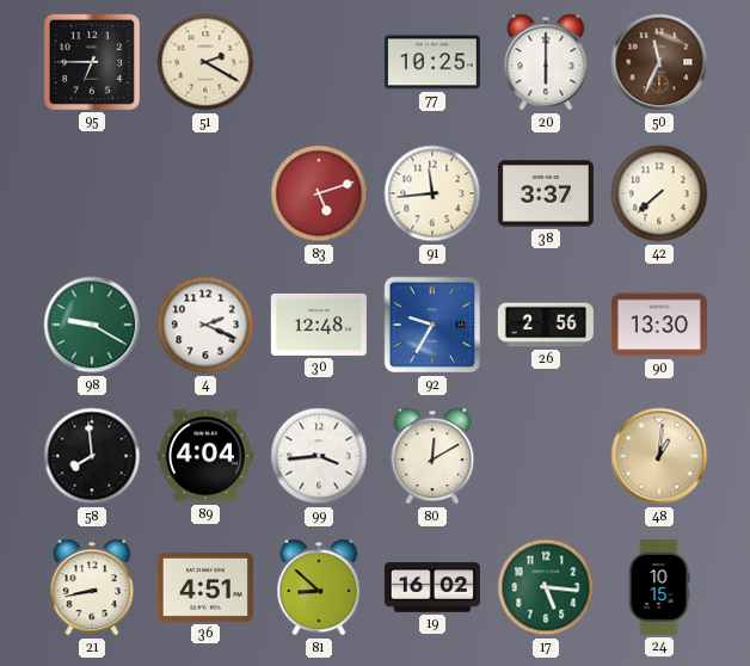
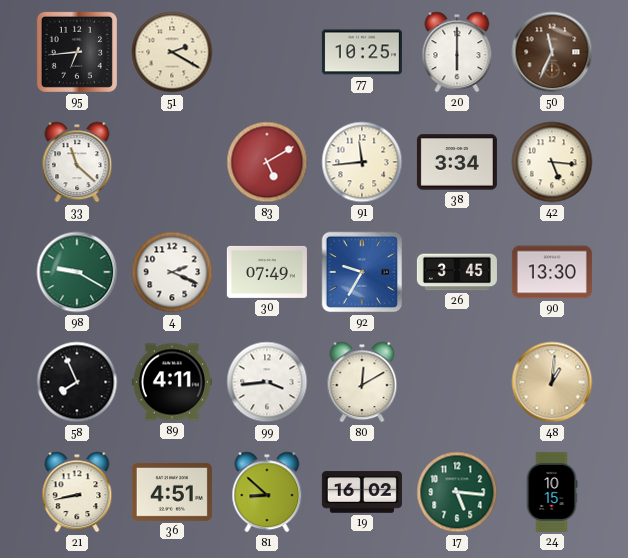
95: 6:45 -> 6:44 (77, 52)
33: none -> 11:22 (77, 162)
83: 5:12 -> 5:10 (267, 162)
38: 3:37 -> 3:34 (457, 162)
42: 7:38 -> 5:16 (552, 162)
30: 12:48 -> 07:49 (267, 272)
26: 2:56 -> 3:45 (457, 272)
58: 7:59 -> 7:56 (77, 382)
89: 4:04 -> 4:11 (172, 382)
